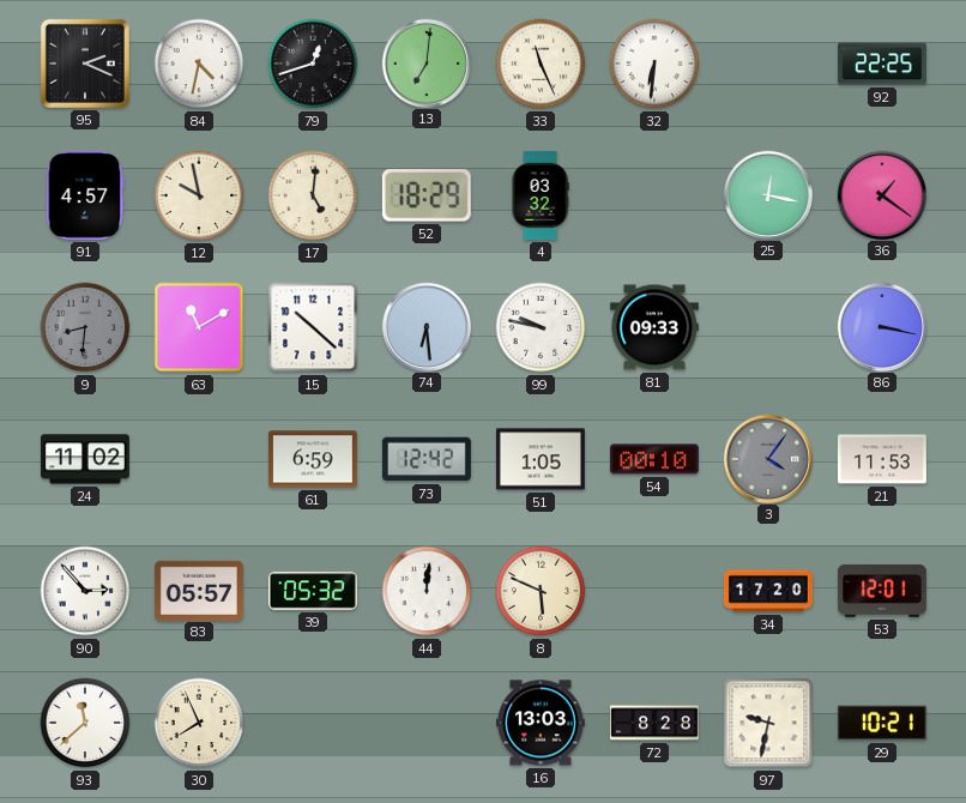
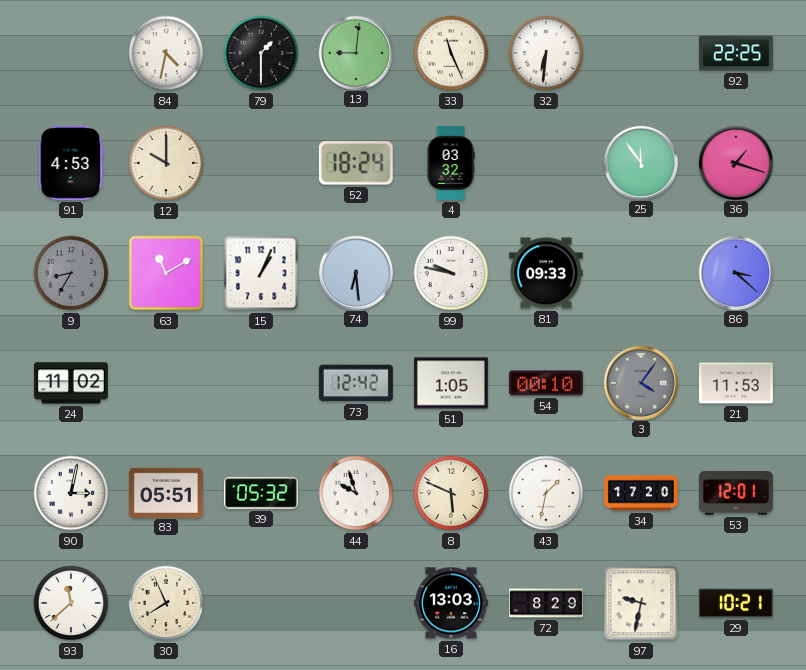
95: 2:19 -> none (85, 64)
79: 12:42 -> 1:30 (261, 53)
13: 7:01 -> 9:01 (355, 52)
91: 4:57 -> 4:53 (71, 163)
12: 9:58 -> 10:00 (166, 163)
17: 5:01 -> none (313, 195)
52: 18:29 -> 18:24 (356, 163)
25: 12:17 -> 11:54 (640, 162)
36: 1:21 -> 1:18 (735, 162)
9: 8:31 -> 8:35 (71, 273)
15: 10:22 -> 1:04 (261, 273)
86: 3:17 -> 3:22 (735, 272)
61: 6:59 -> none (313, 459)
90: 2:53 -> 3:02 (71, 493)
83: 05:57 -> 05:51 (166, 492)
44: 12:01 -> 9:57 (356, 493)
43: none -> 1:32 (546, 493)
72: 8:28 -> 8:29 (547, 603)
